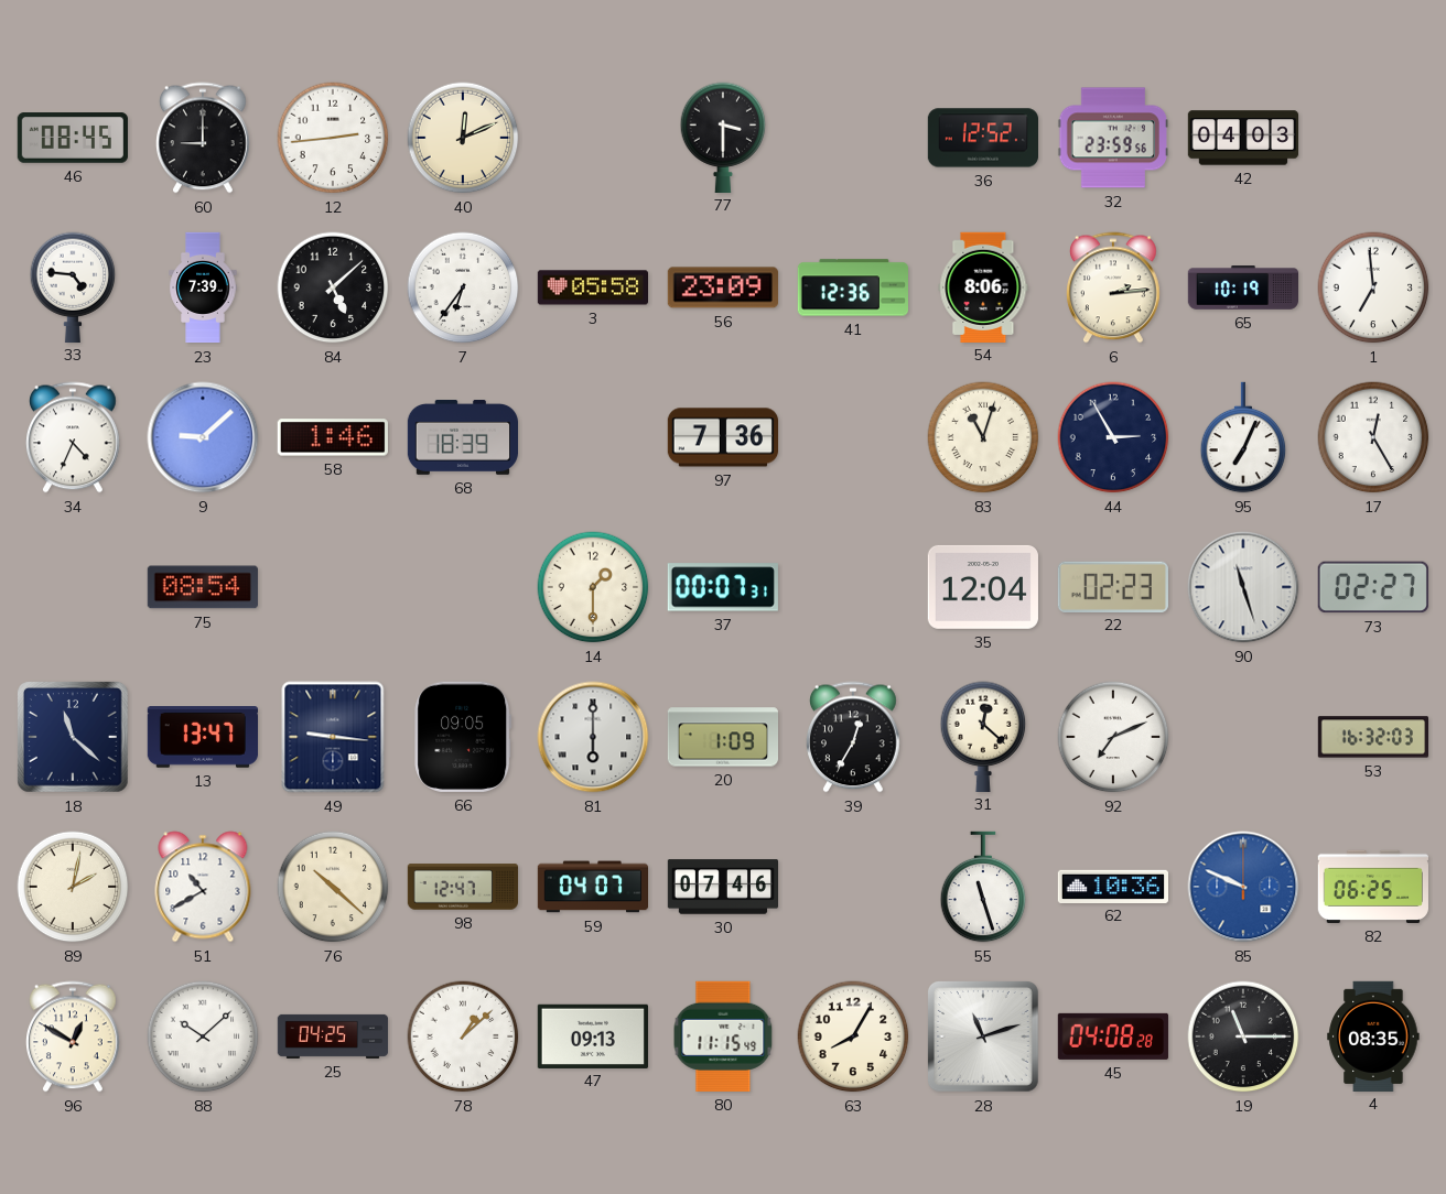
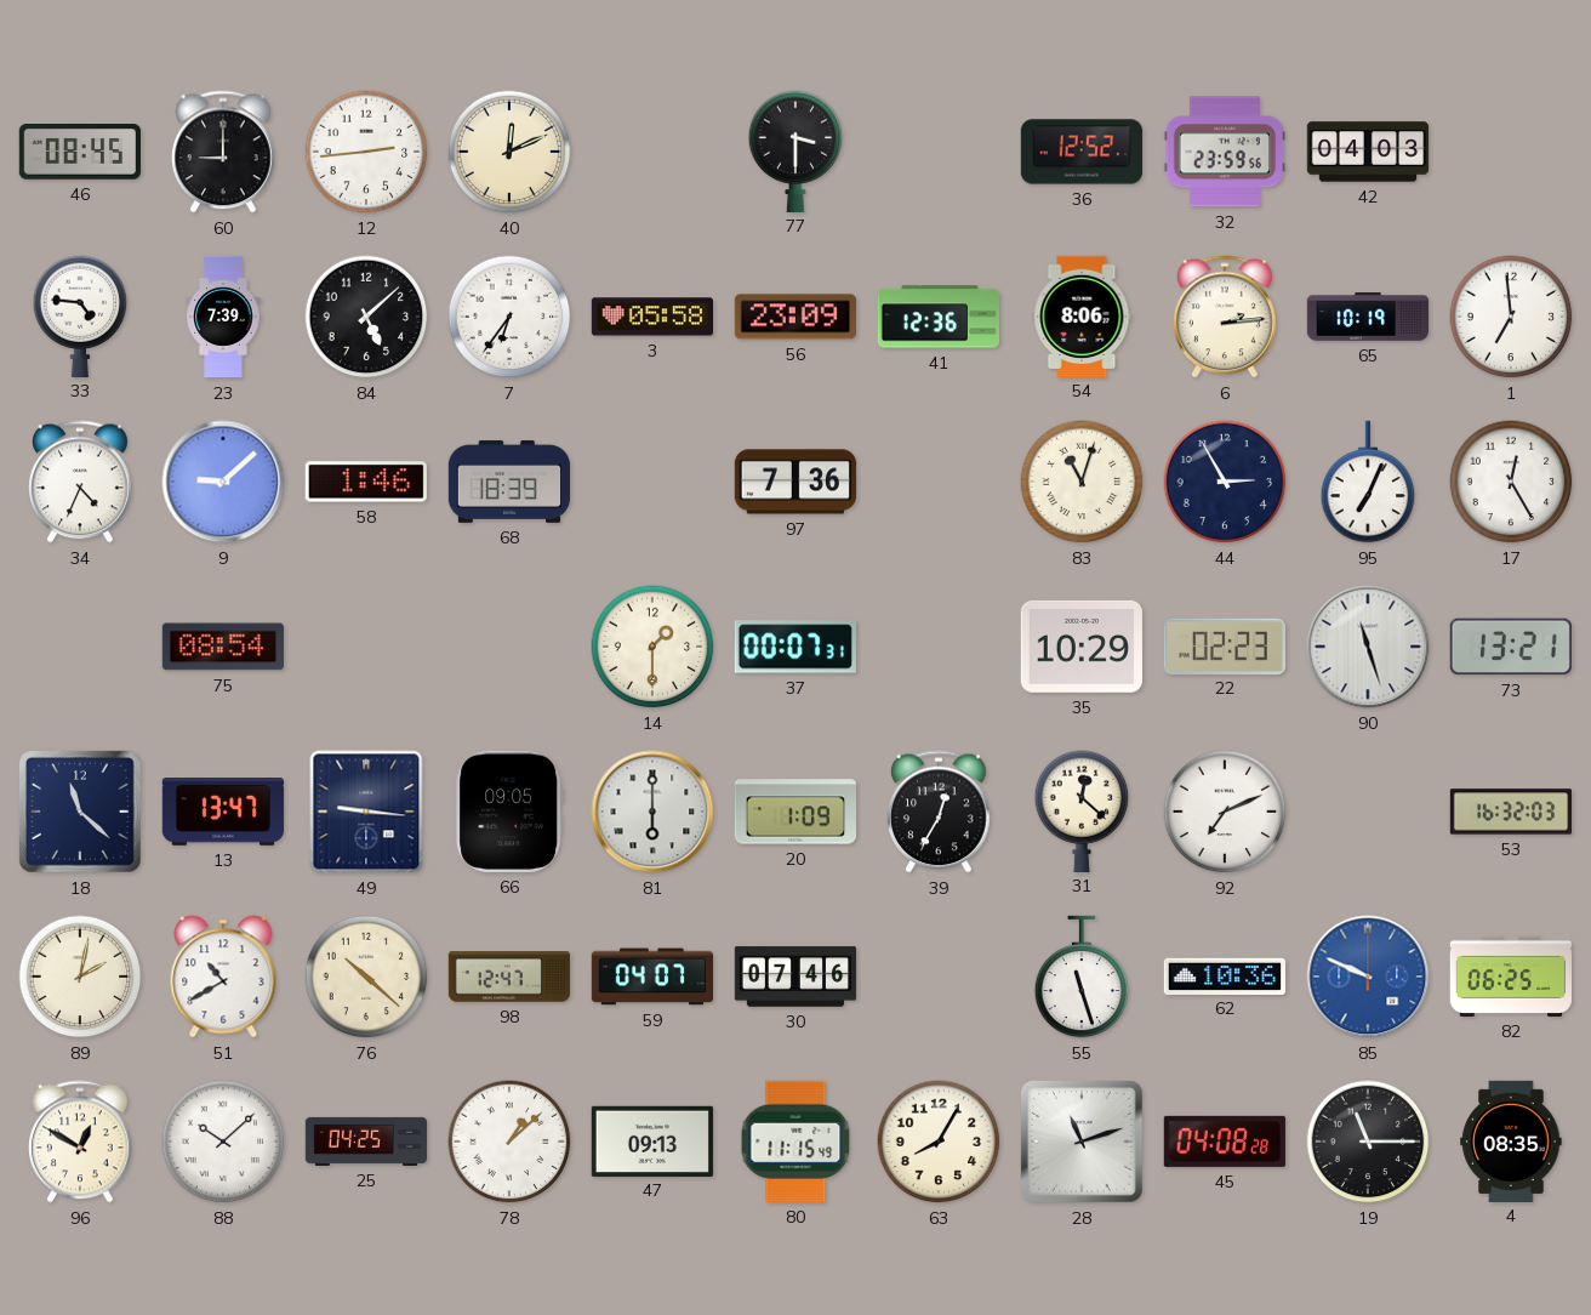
35: 12:04 -> 10:29 (1082, 647)
73: 02:27 -> 13:21 (1511, 647)
